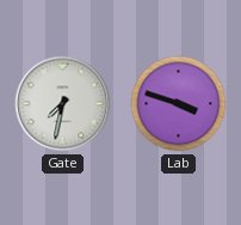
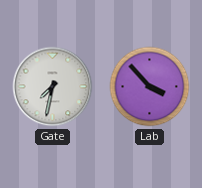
Lab: 3:48 -> 3:53 (150, 87)
